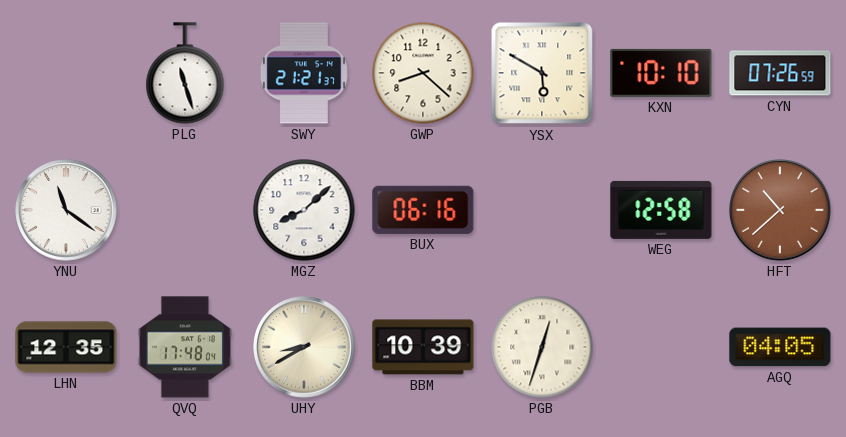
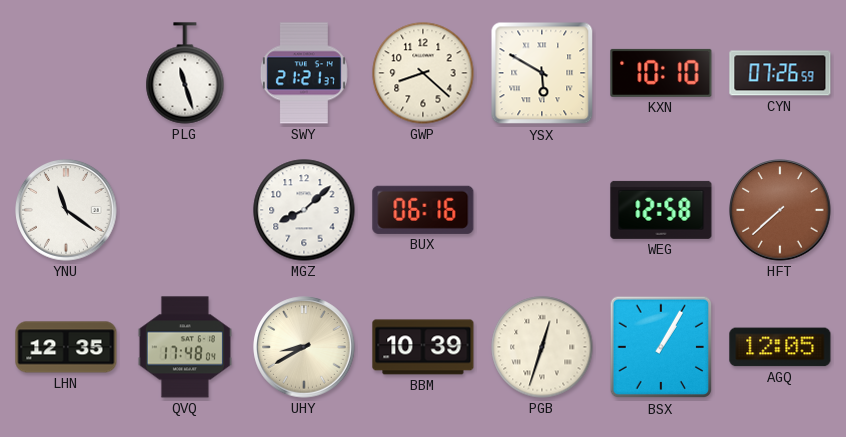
HFT: 10:38 -> 7:38 (780, 210)
BSX: none -> 1:05 (661, 347)
AGQ: 04:05 -> 12:05 (780, 347)
